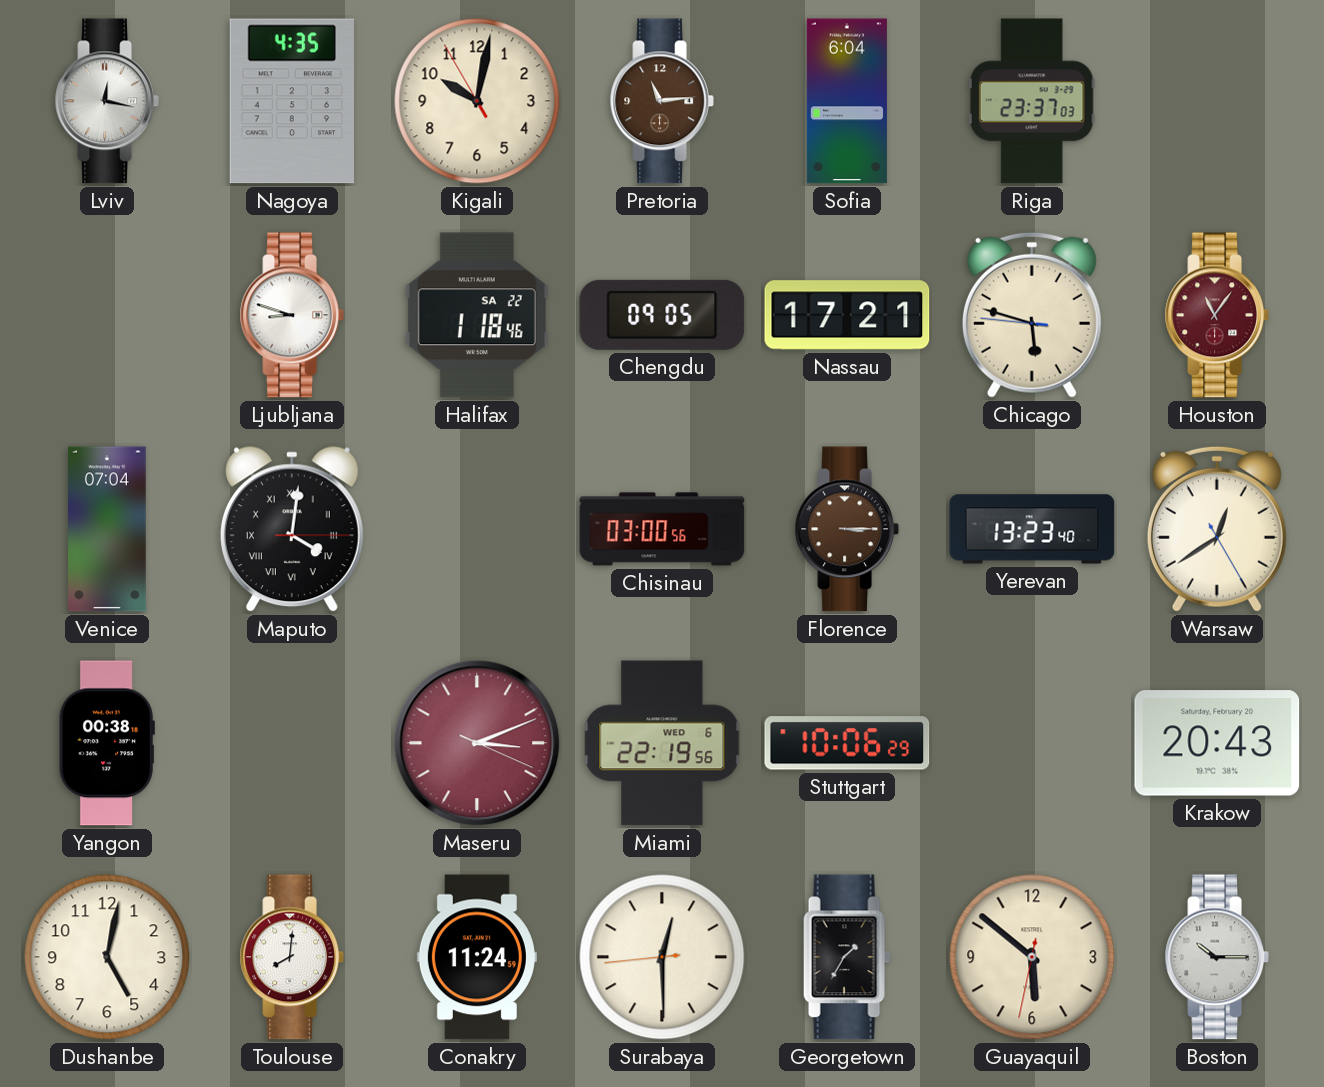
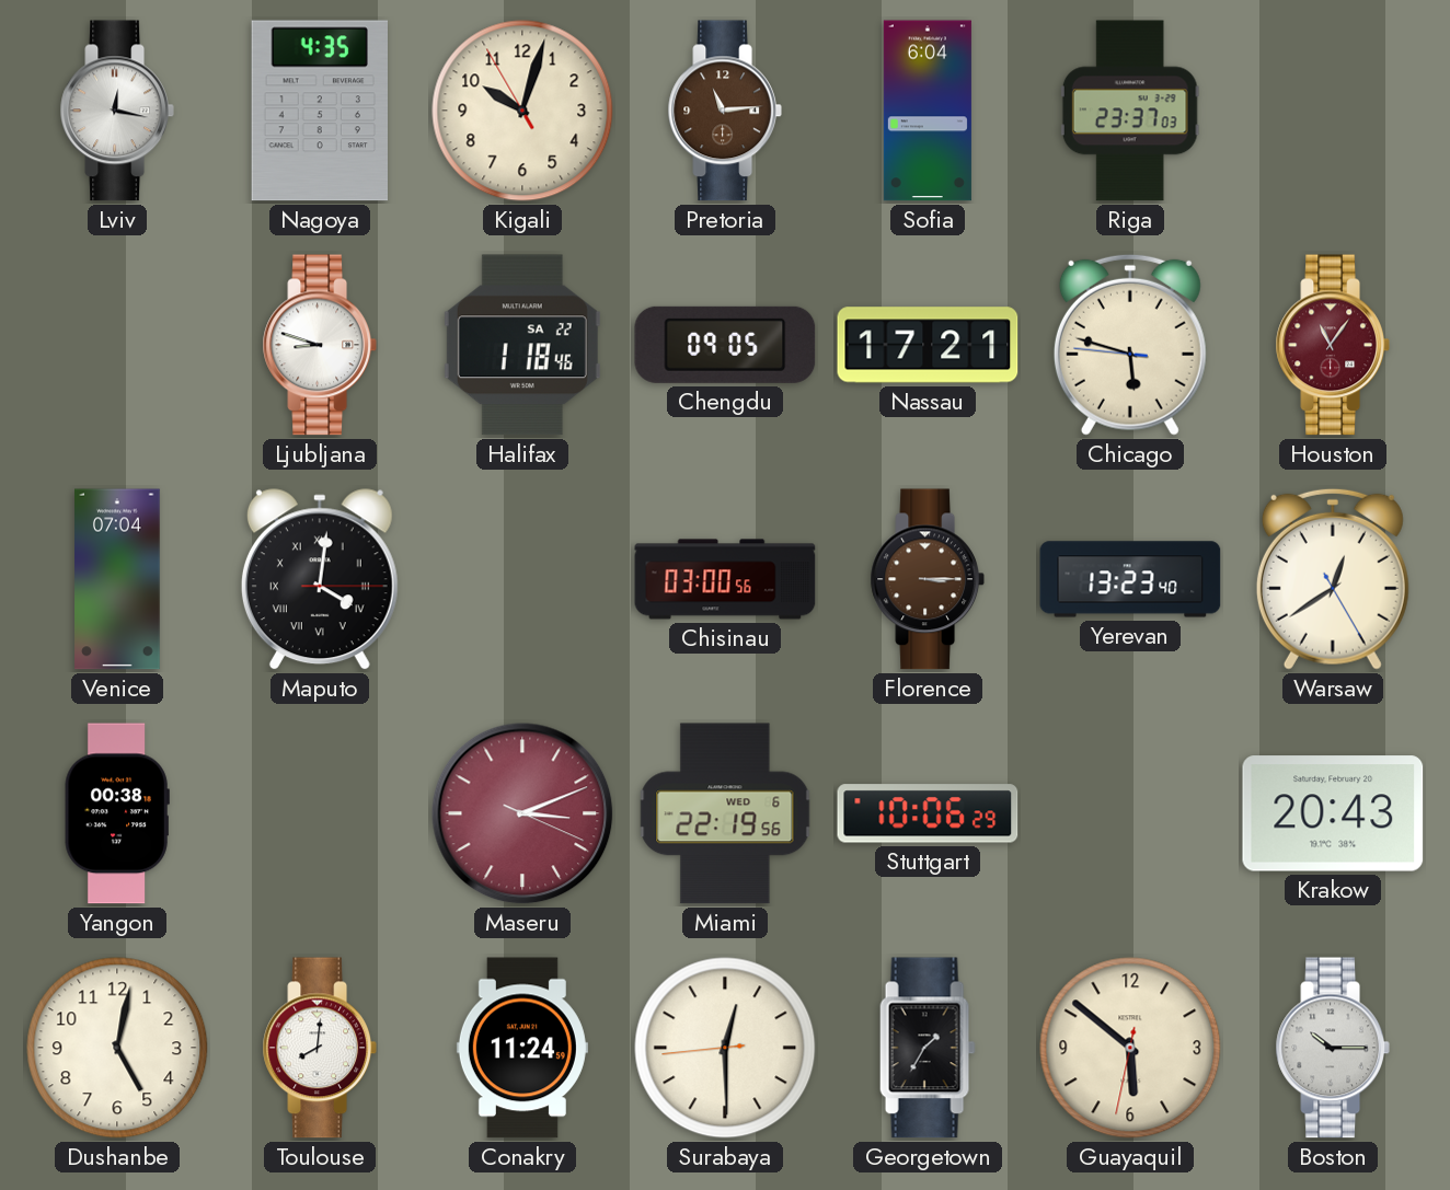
Kigali: 10:01 -> 10:02 (522, 111)
